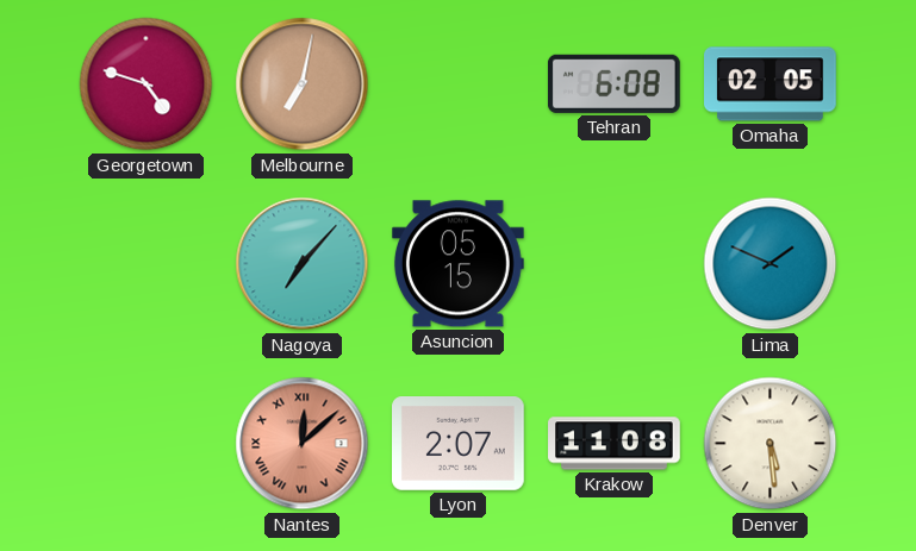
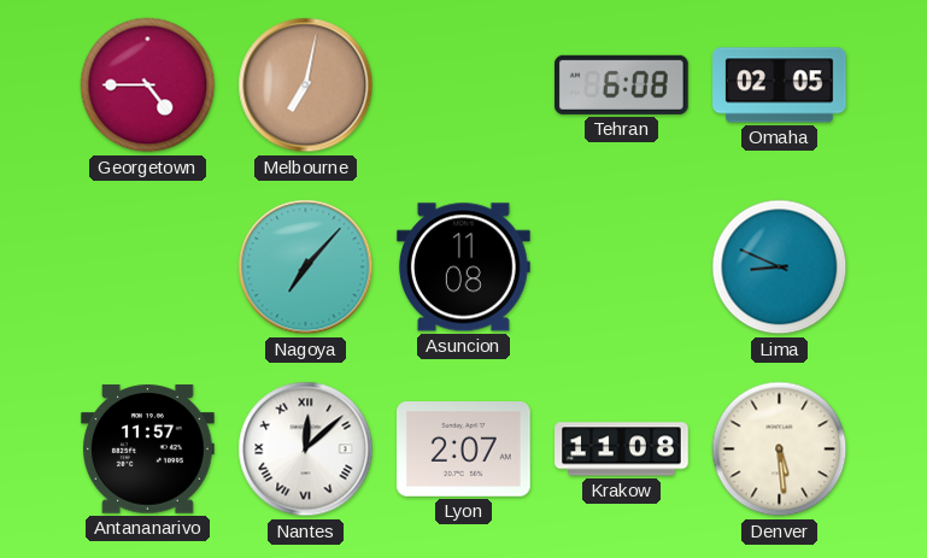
Georgetown: 4:48 -> 4:45 (148, 86)
Asuncion: 05:15 -> 11:08 (463, 268)
Lima: 1:49 -> 8:49 (780, 268)
Antananarivo: none -> 11:57 (148, 450)
Nantes dial: salmon -> white (306, 450)
